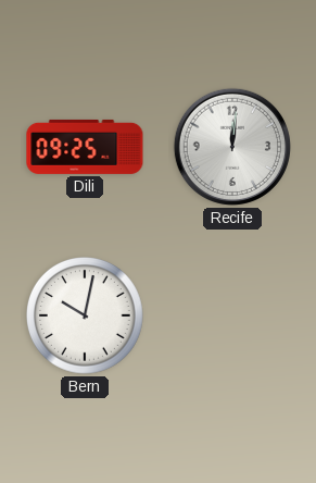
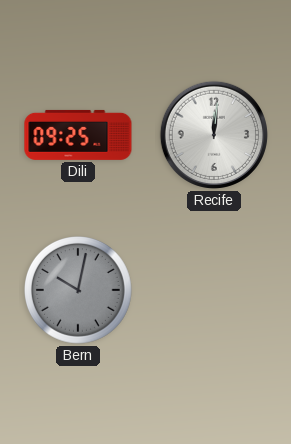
Bern dial: white -> grey (79, 291)
